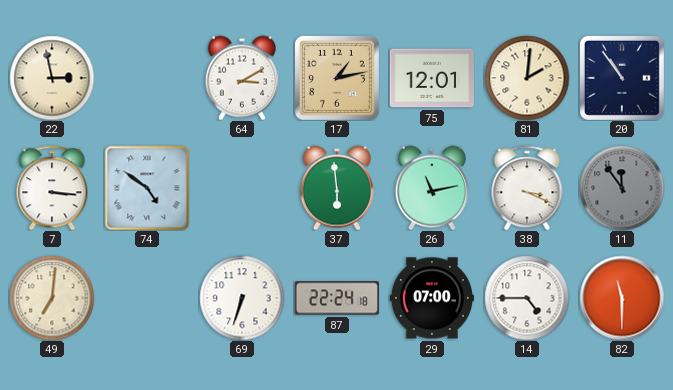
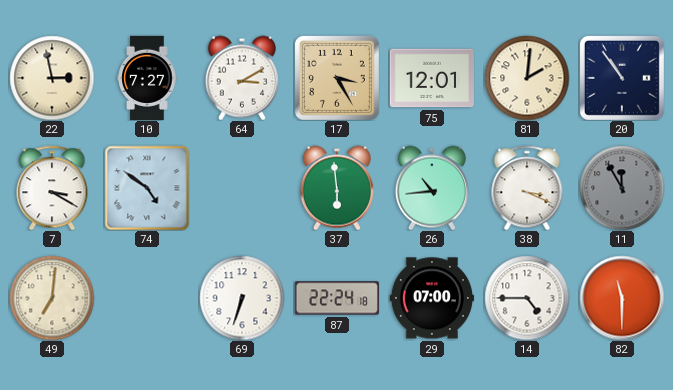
10: none -> 7:27 (147, 77)
17: 1:13 -> 3:25 (337, 78)
7: 3:16 -> 3:20 (52, 188)
26: 11:13 -> 10:44 (432, 188)
11: 11:54 -> 11:55 (622, 188)
